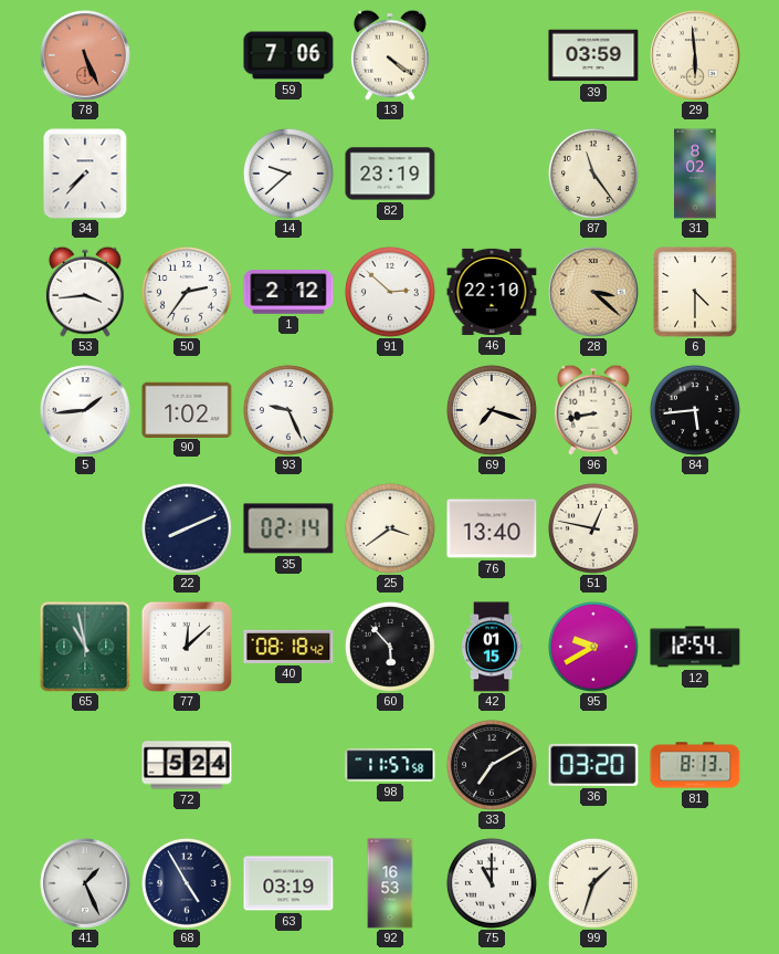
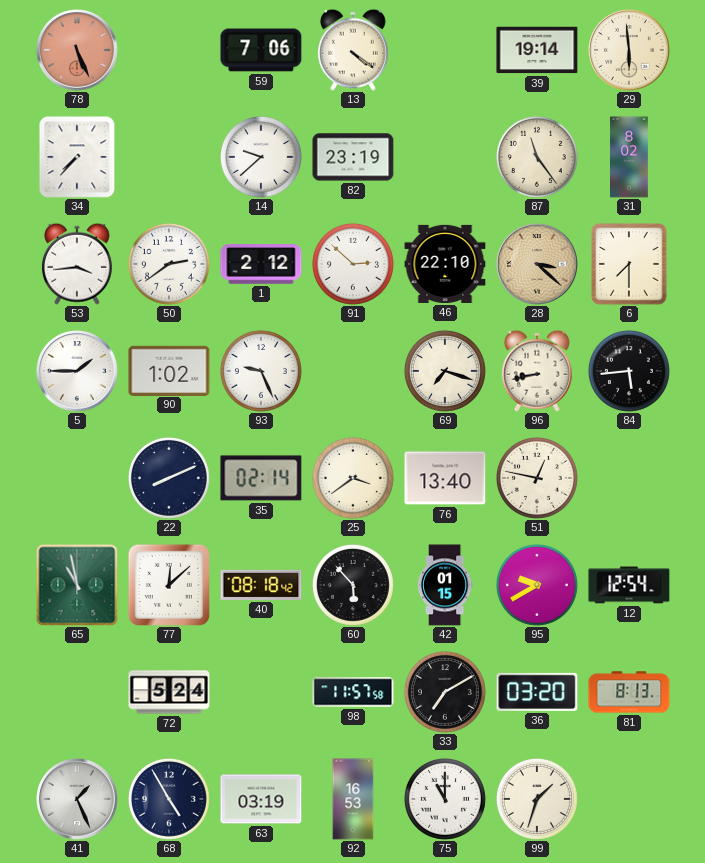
39: 03:59 -> 19:14 (537, 50)
50: 2:36 -> 2:39 (169, 264)
6: 4:30 -> 7:30 (629, 264)
5: 1:44 -> 1:45 (77, 371)
